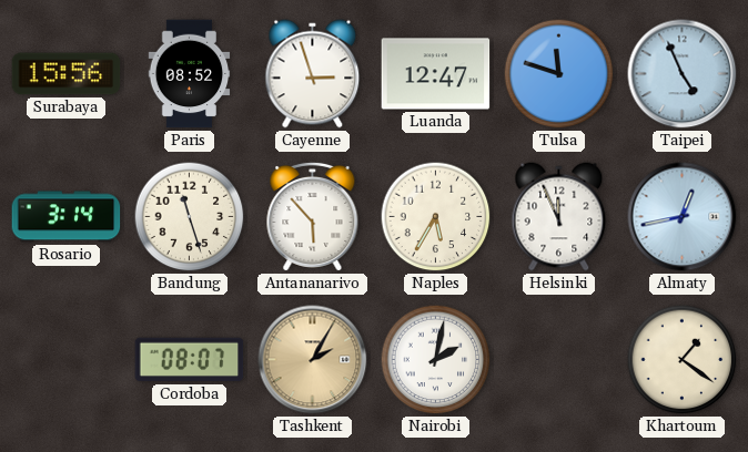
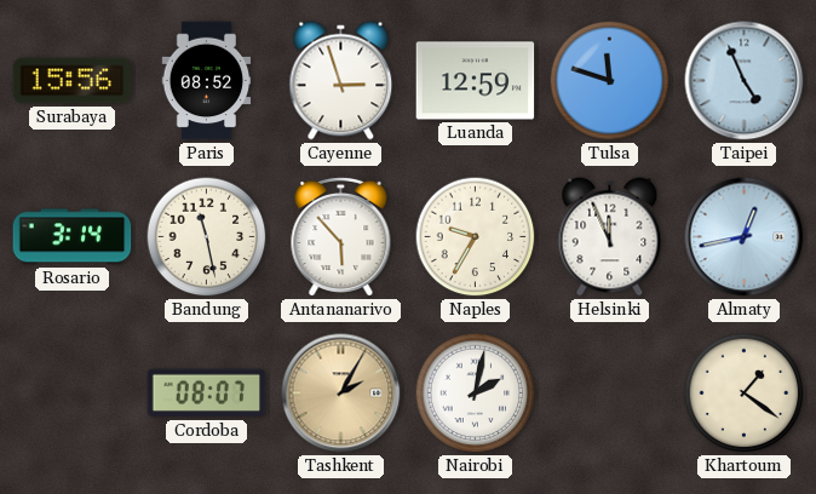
Luanda: 12:47 -> 12:59 (476, 81)
Bandung: 11:27 -> 11:28 (207, 237)
Naples: 5:35 -> 9:35 (476, 237)
